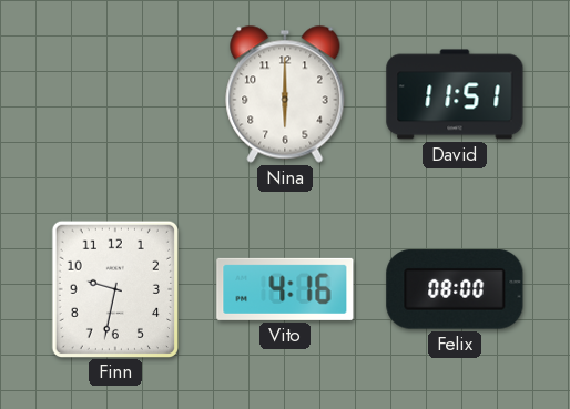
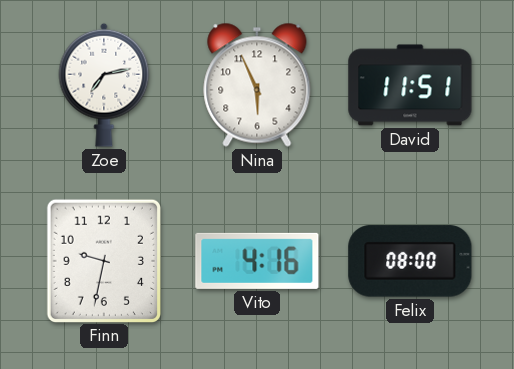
Zoe: none -> 7:13 (104, 85)
Nina: 6:00 -> 5:56 (257, 85)
